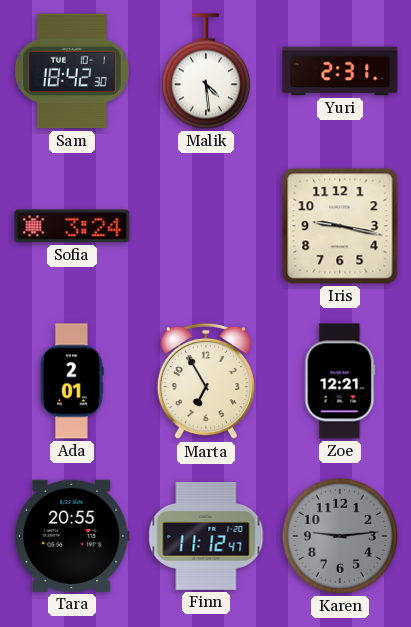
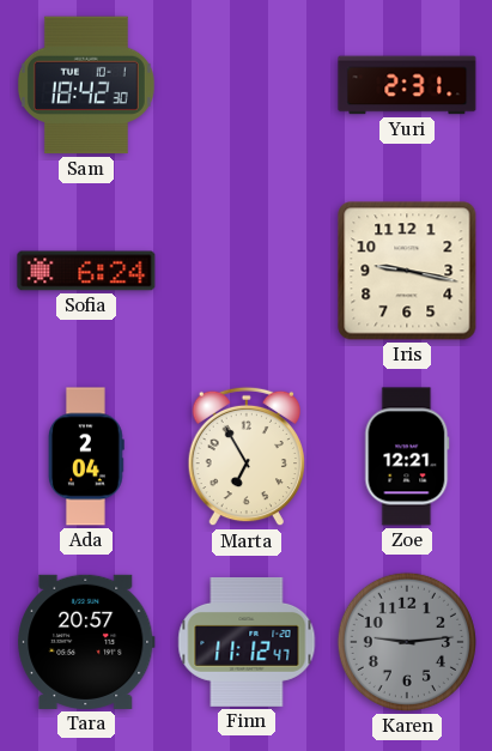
Malik: 4:29 -> none (206, 71)
Sofia: 3:24 -> 6:24 (86, 271)
Ada: 2:01 -> 2:04 (86, 456)
Tara: 20:55 -> 20:57 (86, 642)
